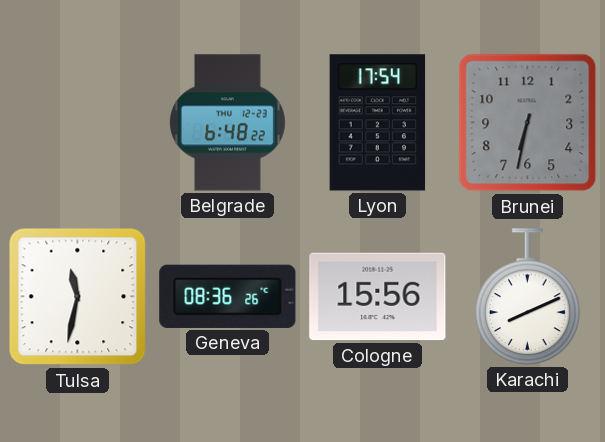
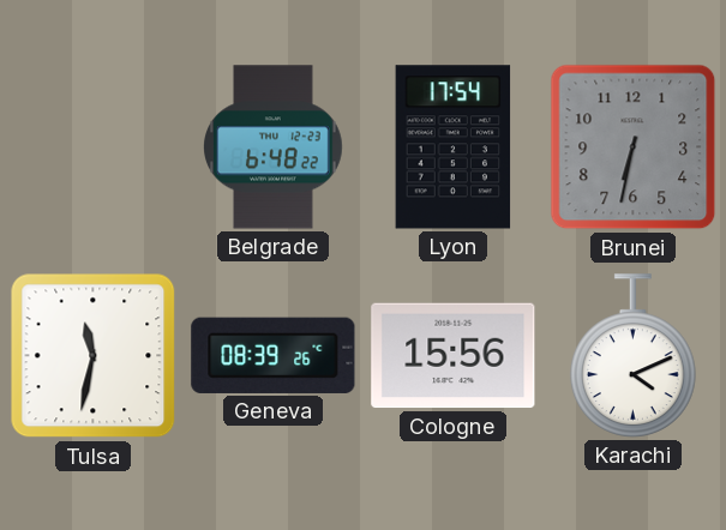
Geneva: 08:36 -> 08:39 (274, 355)
Karachi: 8:11 -> 4:11 (632, 356)
